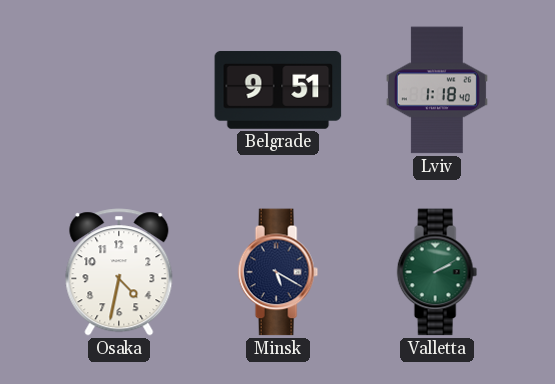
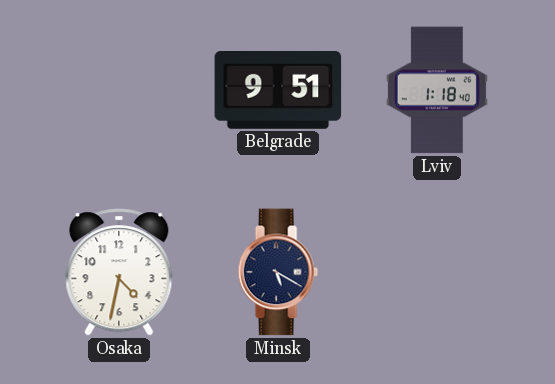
Valletta: 2:10 -> none (437, 272)
